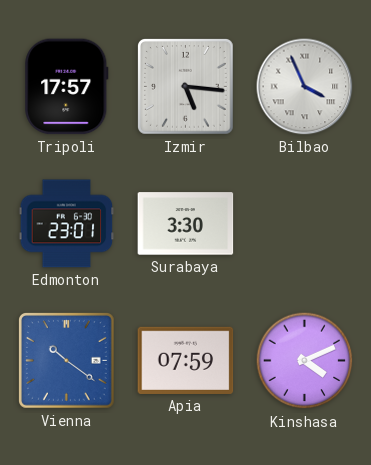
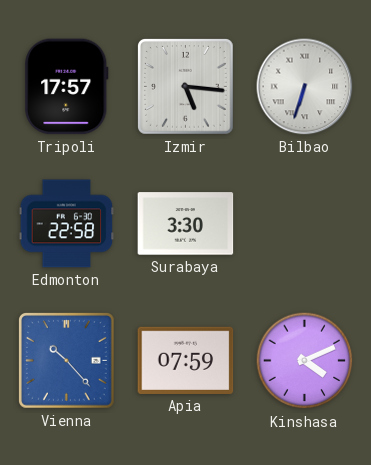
Bilbao: 3:56 -> 6:33 (305, 87)
Edmonton: 23:01 -> 22:58 (67, 224)
Vienna: 10:21 -> 10:23 (67, 361)
